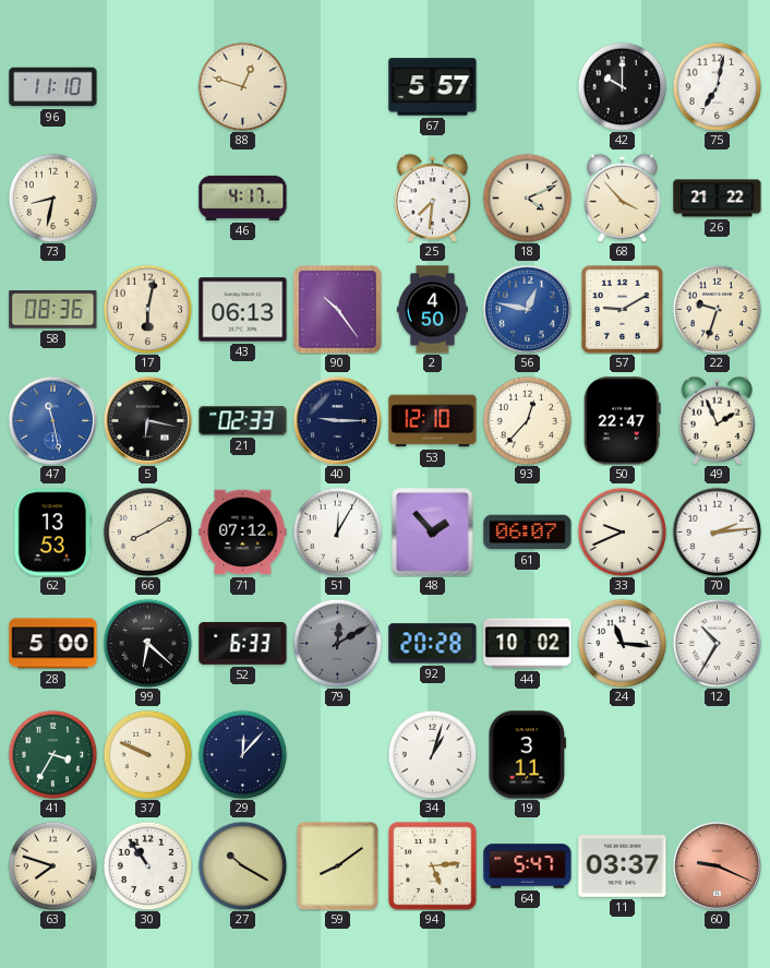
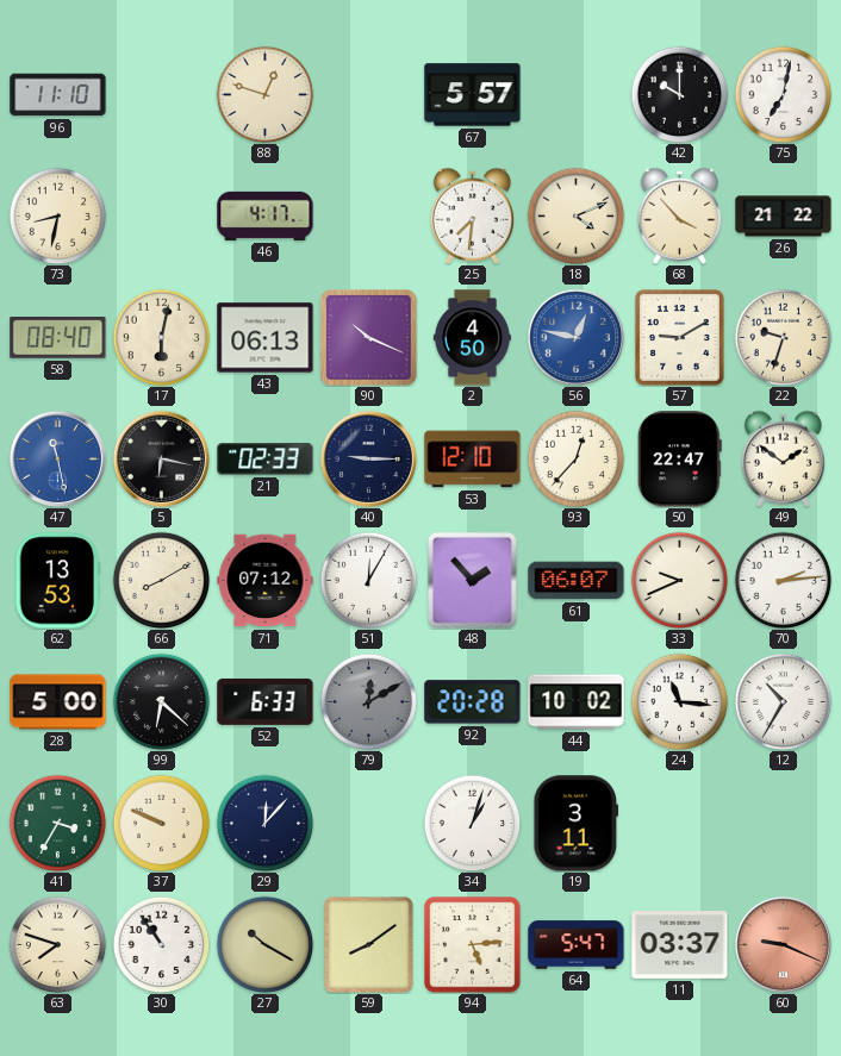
58: 08:36 -> 08:40 (58, 338)
90: 10:24 -> 10:19 (369, 338)
49: 1:56 -> 1:51 (783, 458)
